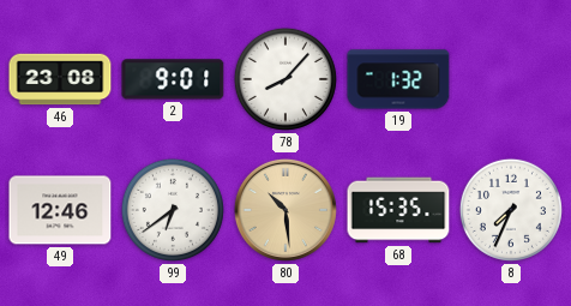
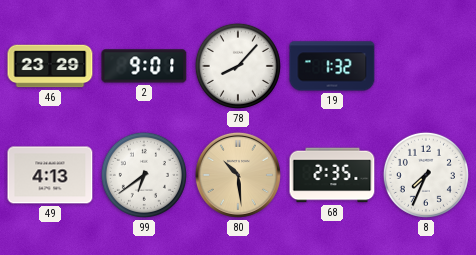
46: 23:08 -> 23:29 (50, 66)
49: 12:46 -> 4:13 (50, 175)
68: 15:35 -> 2:35 (332, 175)
